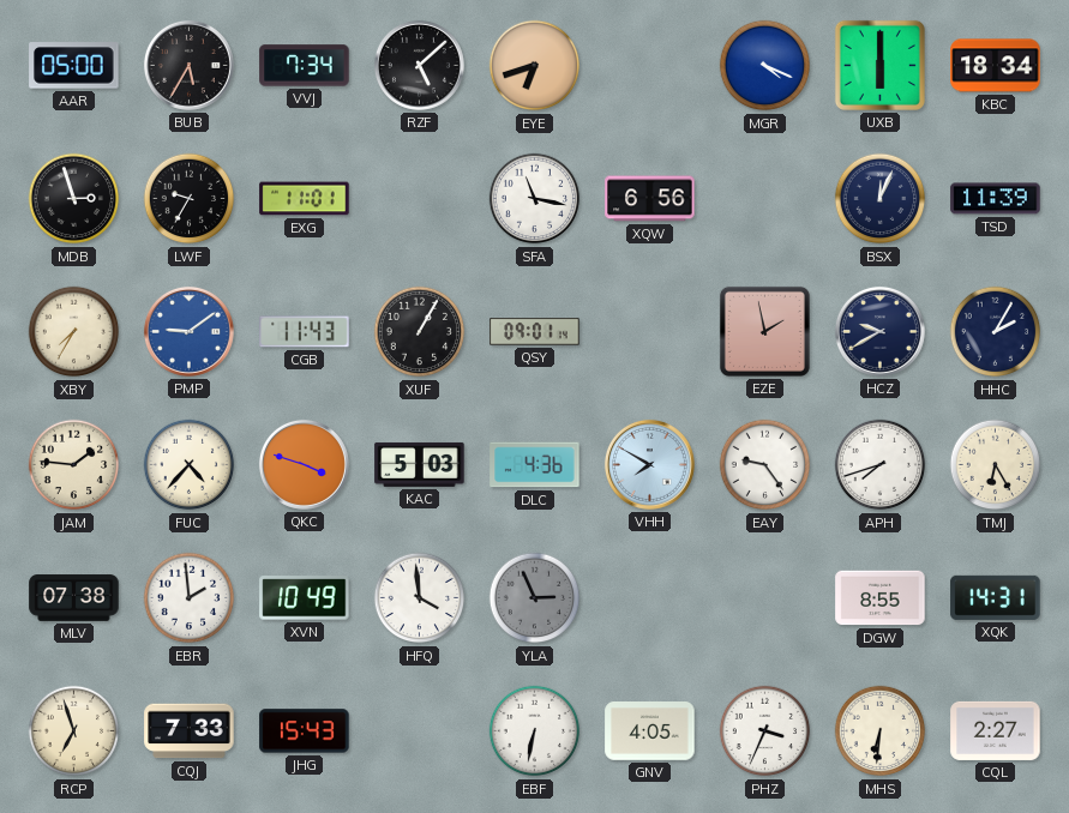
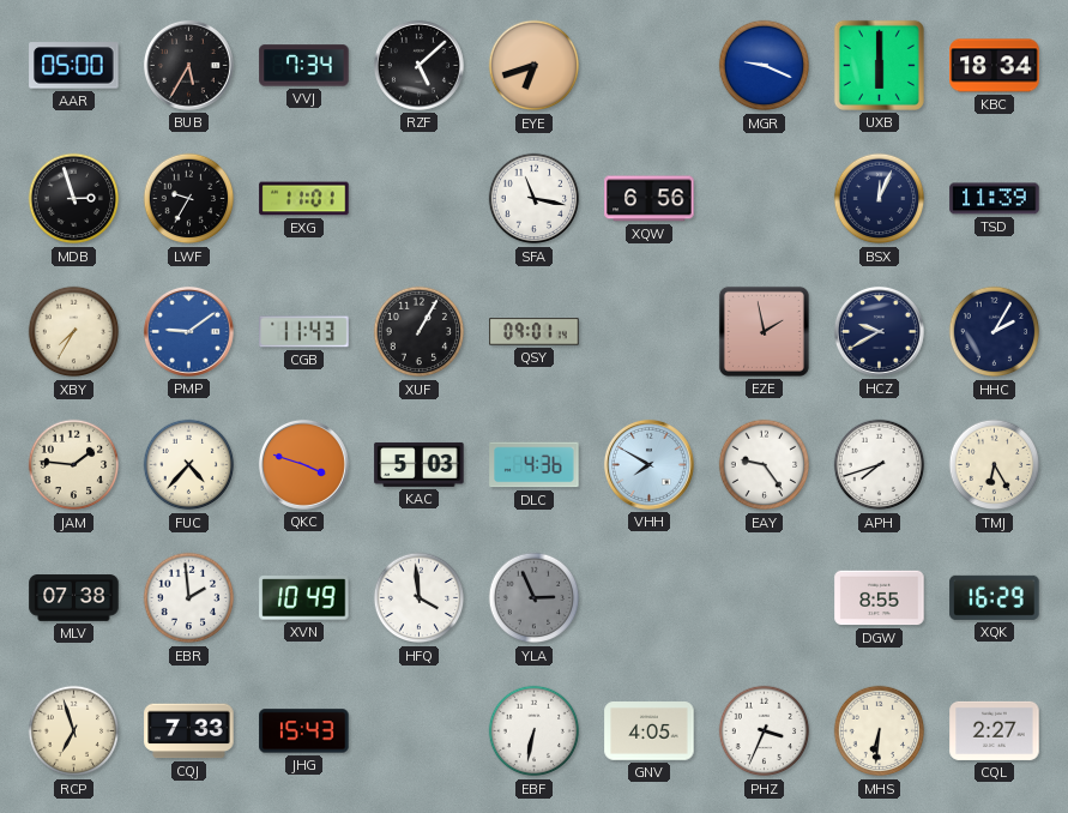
MGR: 4:19 -> 9:19 (765, 66)
XQK: 14:31 -> 16:29 (995, 597)
